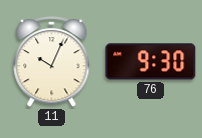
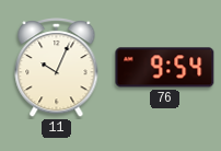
76: 9:30 -> 9:54 (165, 68)
